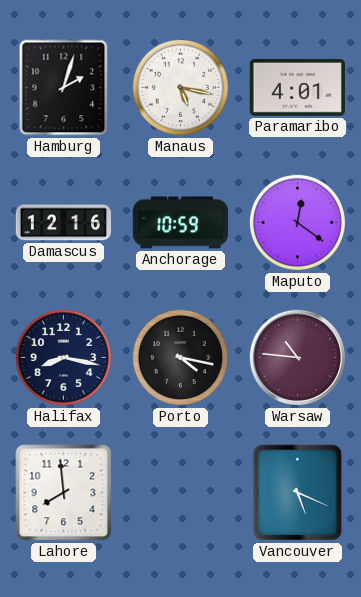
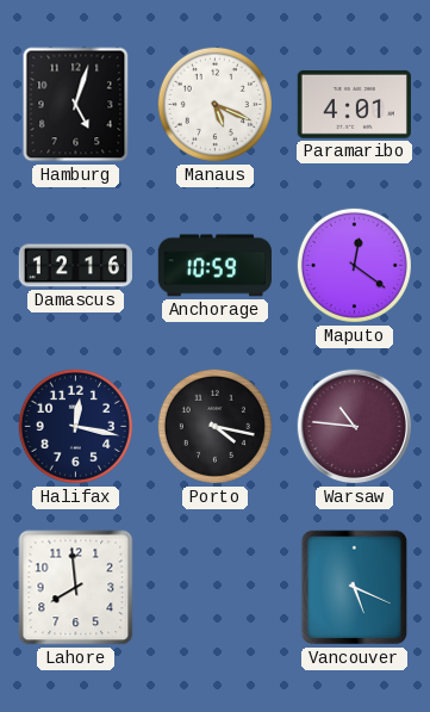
Hamburg: 2:03 -> 5:03 (76, 105)
Manaus: 5:17 -> 5:19 (214, 104)
Halifax: 8:17 -> 12:17 (75, 426)
